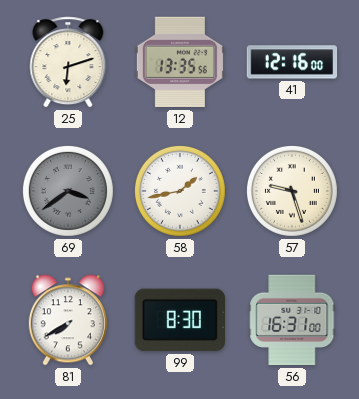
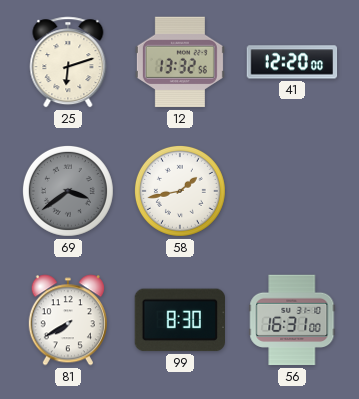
12: 13:35 -> 13:32 (180, 62)
41: 12:16 -> 12:20 (292, 62)
57: 9:27 -> none (292, 191)
